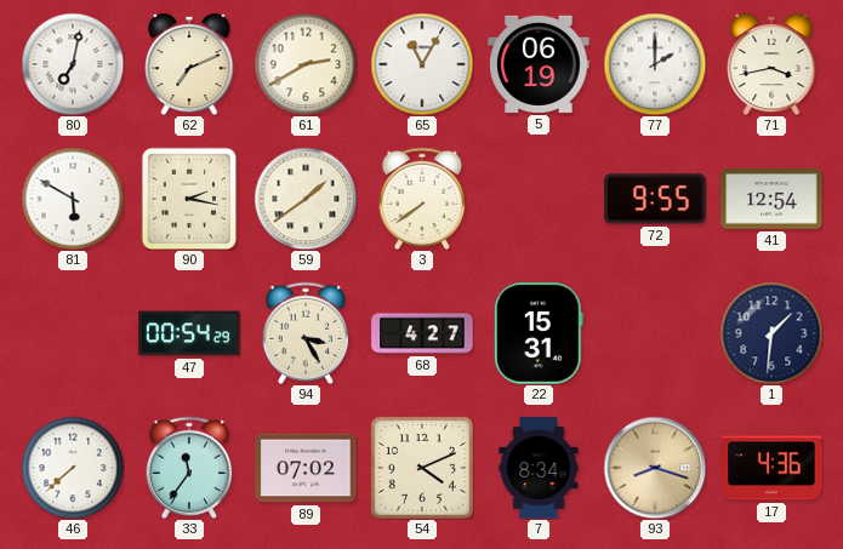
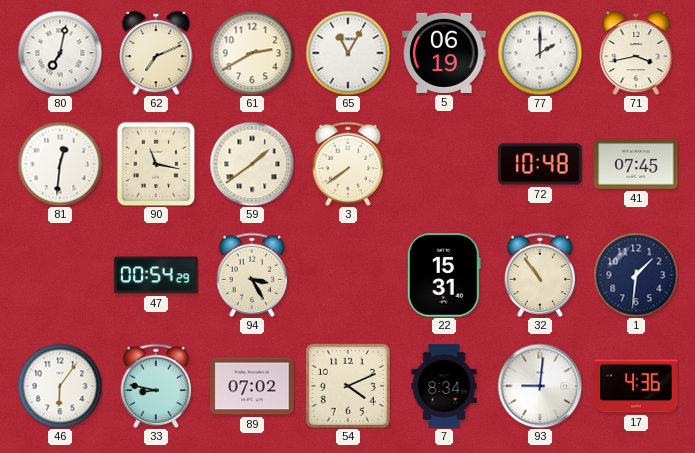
81: 5:50 -> 12:31 (60, 164)
90: 2:17 -> 11:17 (156, 164)
72: 9:55 -> 10:48 (540, 164)
41: 12:54 -> 07:45 (636, 164)
68: 4:27 -> none (422, 333)
32: none -> 10:54 (540, 274)
46: 7:38 -> 6:06 (60, 386)
33: 11:36 -> 8:47 (156, 385)
93: 8:18 -> 9:01 (540, 386)
93 dial: champagne -> white (540, 386)
